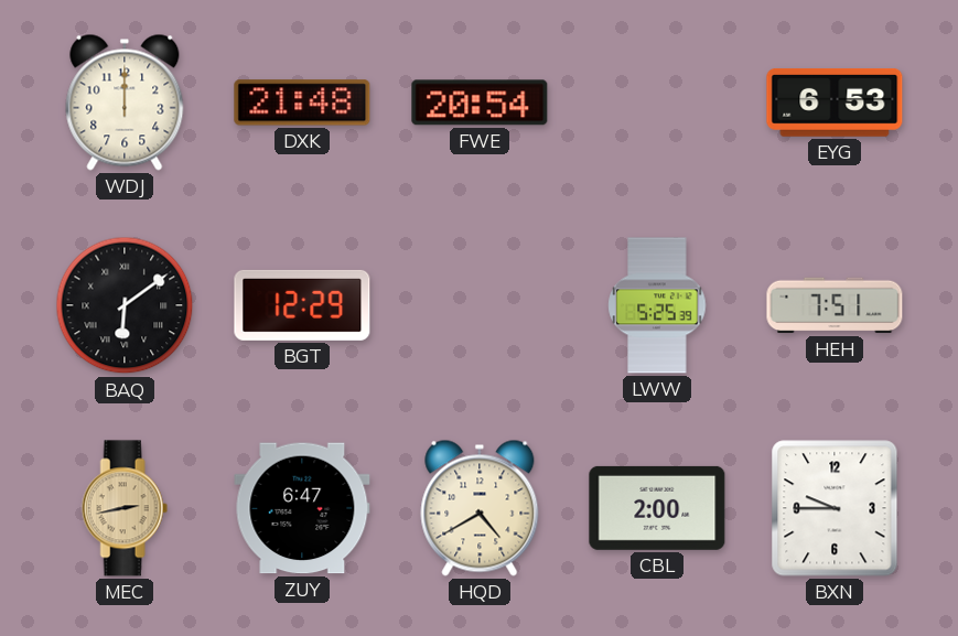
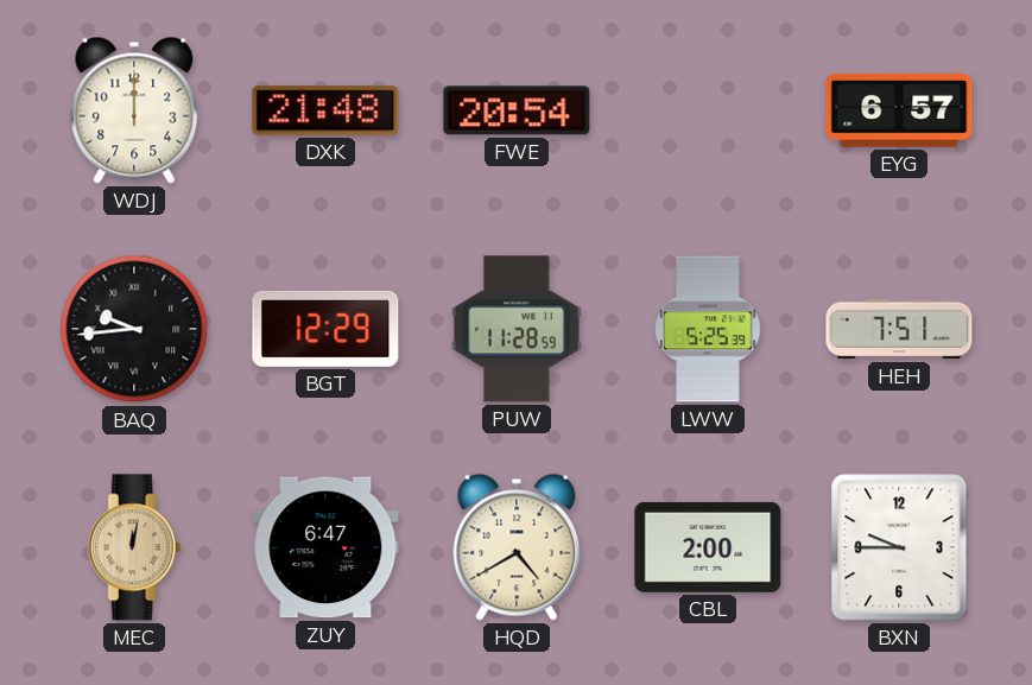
EYG: 6:53 -> 6:57 (899, 112)
BAQ: 6:09 -> 9:44 (134, 329)
PUW: none -> 11:28 (517, 329)
MEC: 2:43 -> 12:02 (134, 547)
